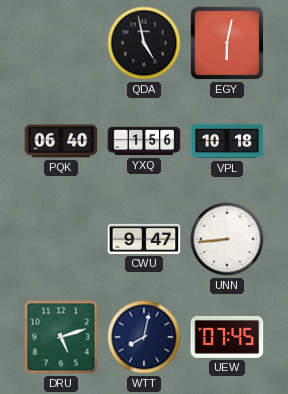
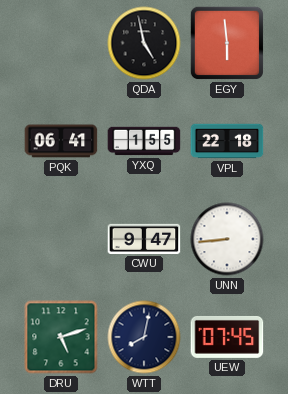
EGY: 6:02 -> 5:59 (227, 43)
PQK: 06:40 -> 06:41 (61, 141)
YXQ: 1:56 -> 1:55 (144, 141)
VPL: 10:18 -> 22:18 (227, 141)
